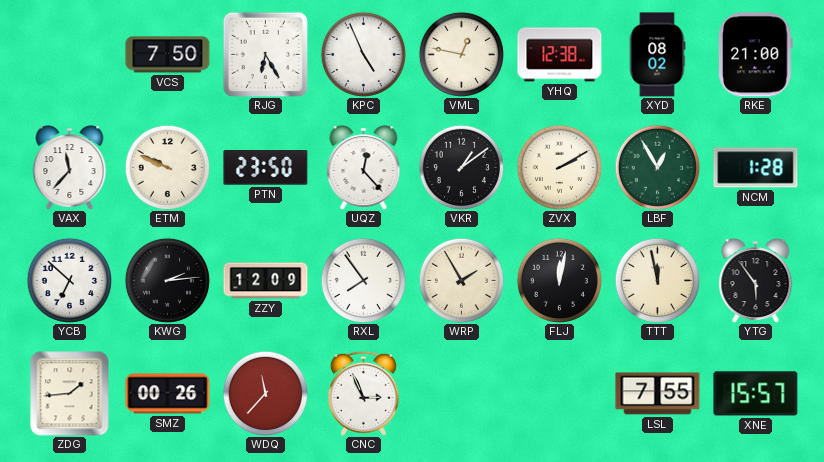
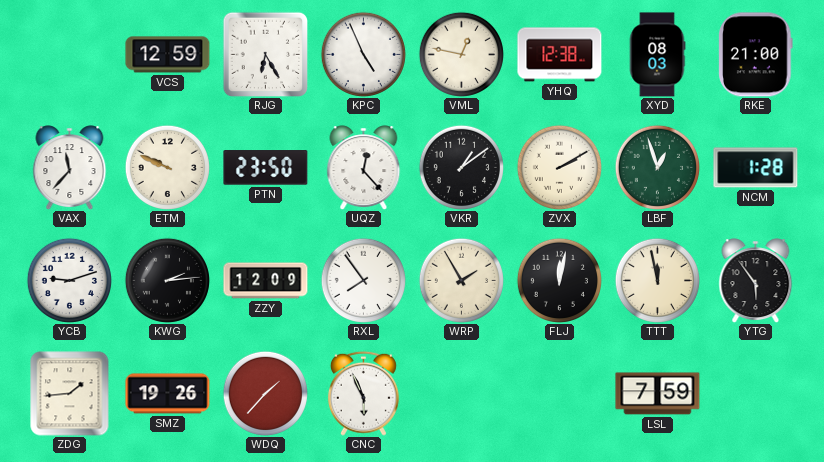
VCS: 7:50 -> 12:59 (168, 55)
XYD: 08:02 -> 08:03 (657, 55)
LBF: 12:55 -> 12:57 (657, 167)
YCB: 6:52 -> 9:12 (69, 280)
SMZ: 00:26 -> 19:26 (168, 394)
WDQ: 11:37 -> 1:37 (265, 393)
CNC: 2:56 -> 5:56 (363, 393)
LSL: 7:55 -> 7:59 (658, 394)
XNE: 15:57 -> none (756, 394)
